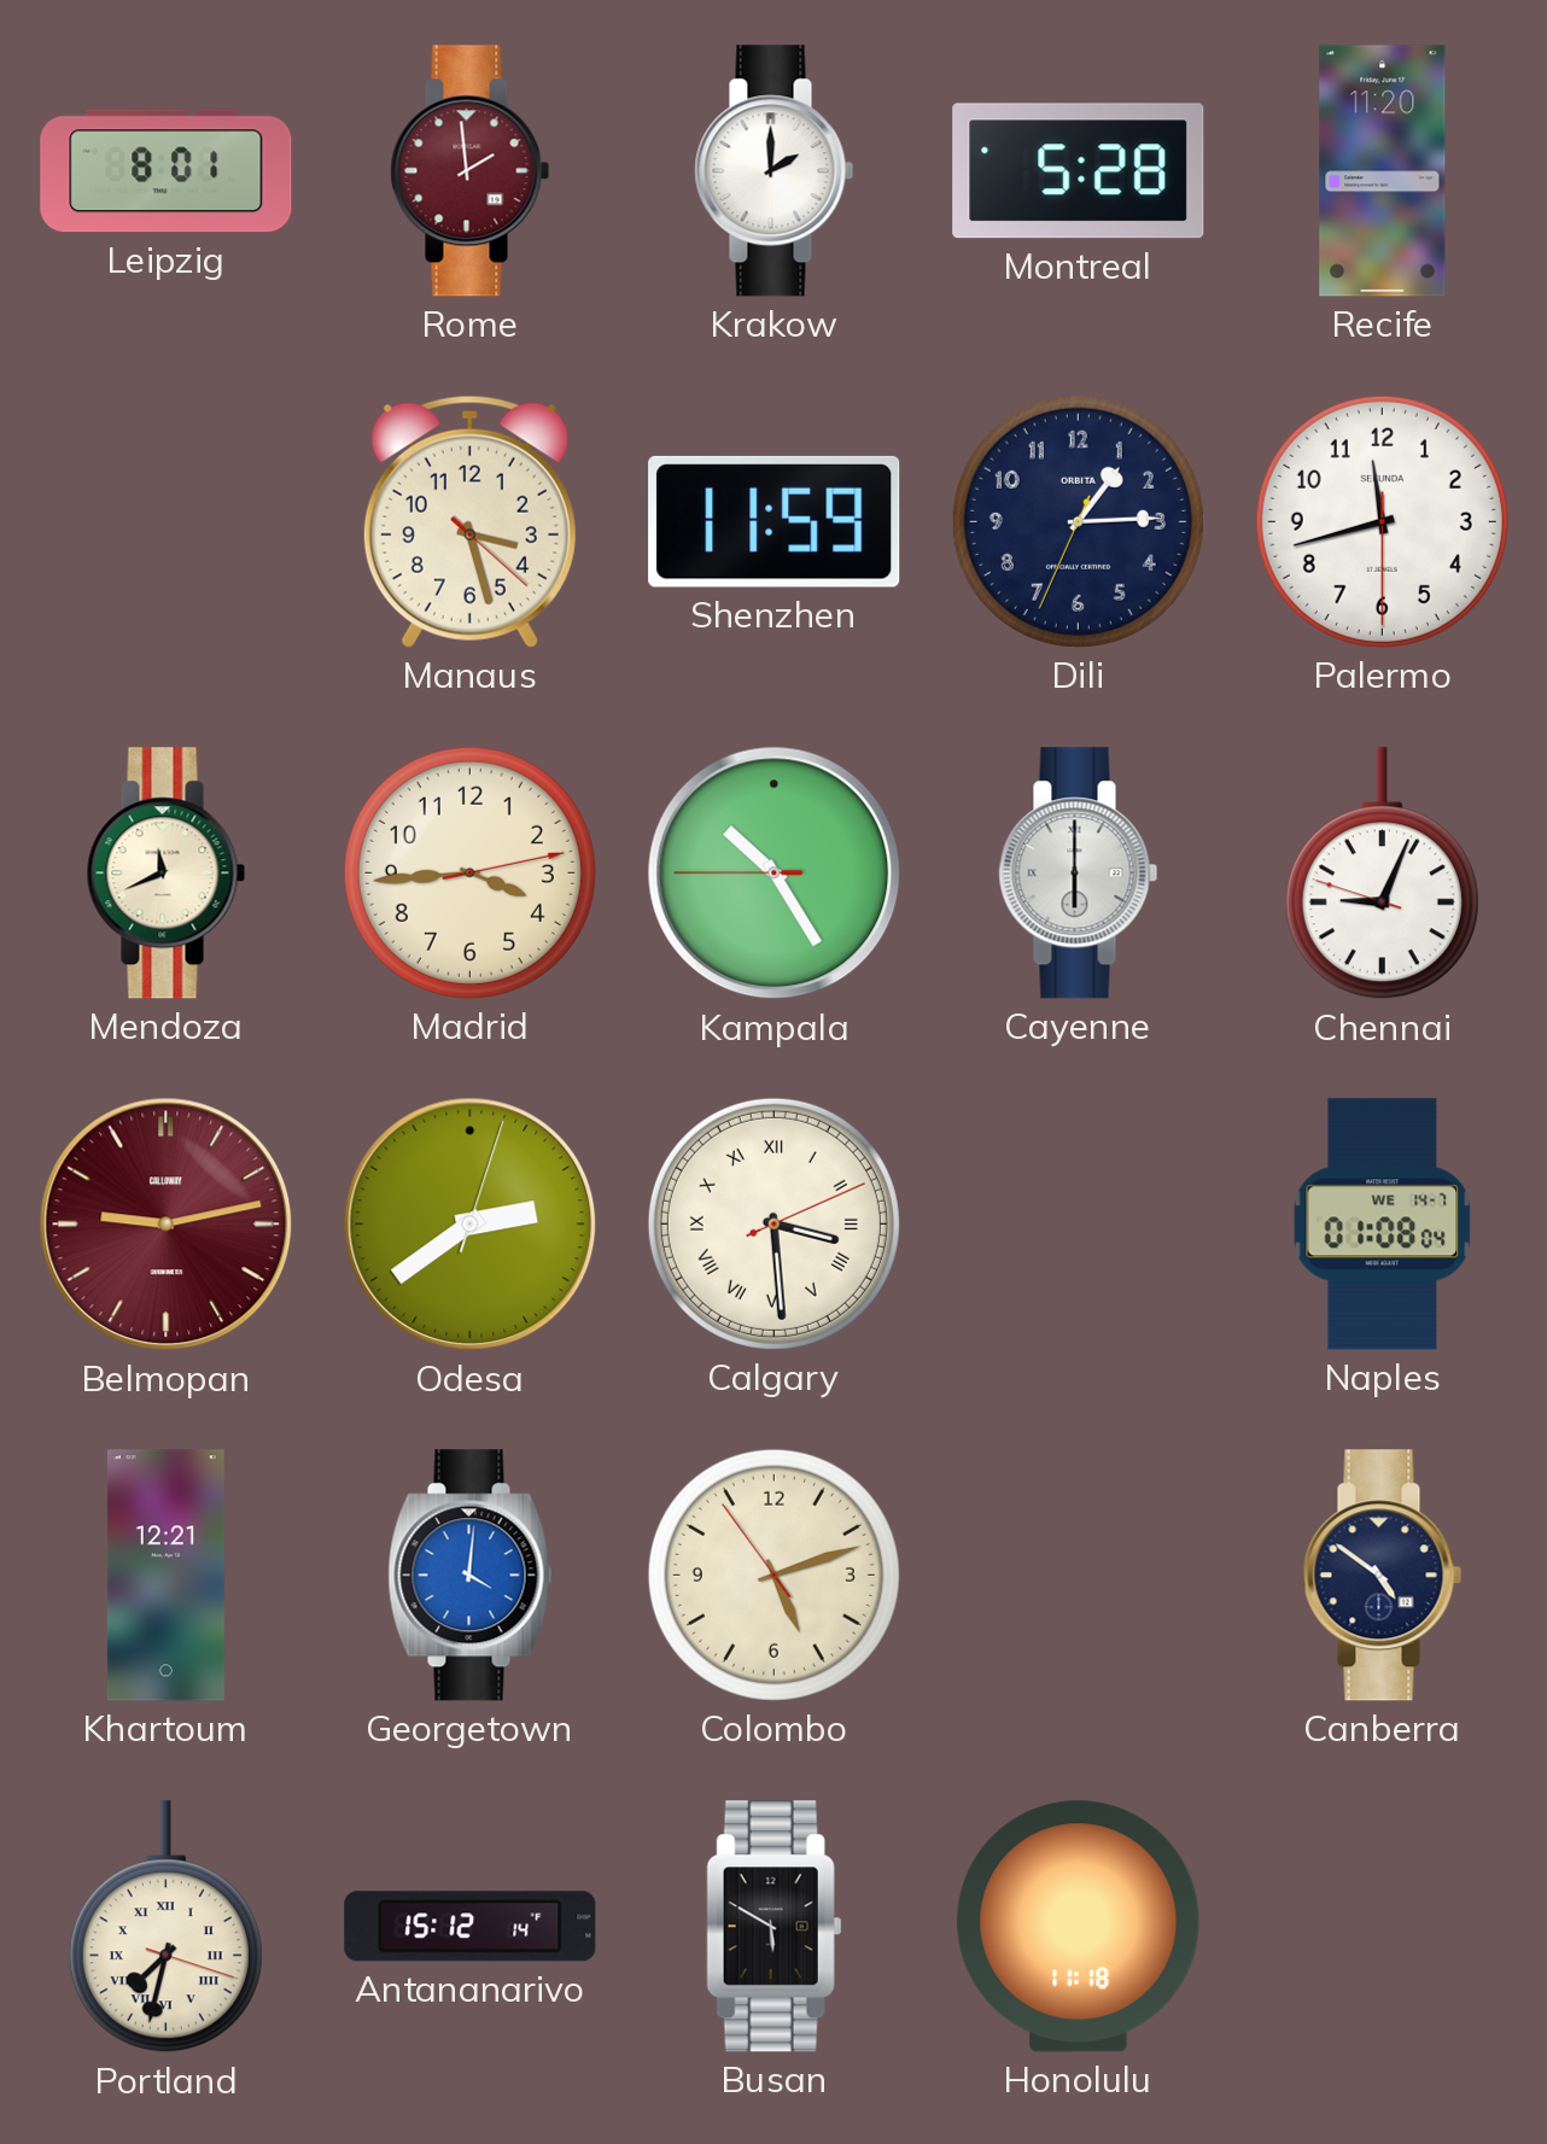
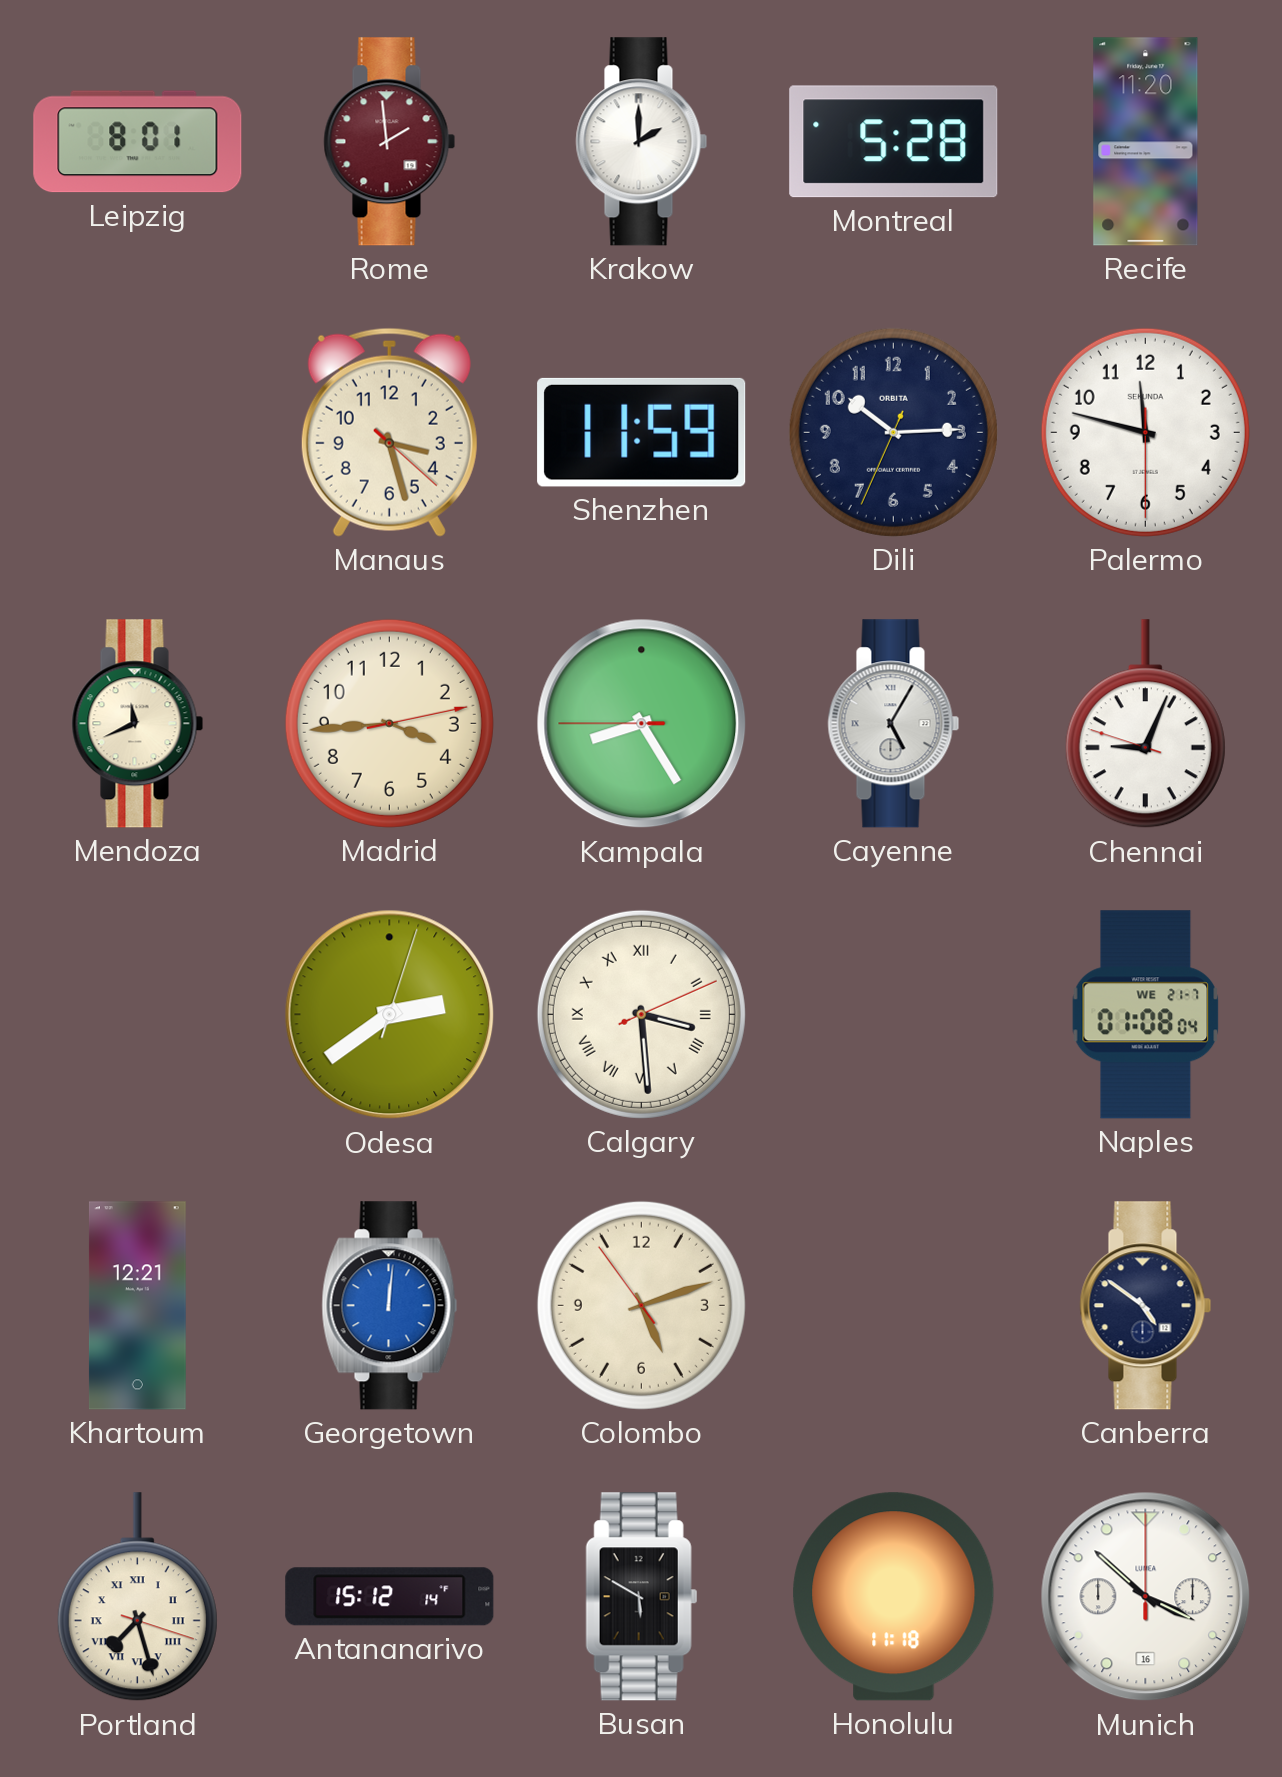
Dili: 1:14 -> 10:14 (893, 432)
Palermo: 11:42 -> 11:47 (1145, 432)
Kampala: 10:24 -> 8:24 (642, 724)
Cayenne: 6:00 -> 5:05 (894, 724)
Belmopan: 9:13 -> none (167, 1225)
Naples date: WE 14-7 -> WE 21-7 (1146, 1015)
Georgetown: 4:01 -> 12:01 (390, 1306)
Portland: 7:32 -> 7:27 (137, 1597)
Munich: none -> 3:52 (1146, 1597)
